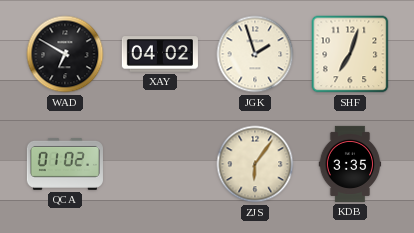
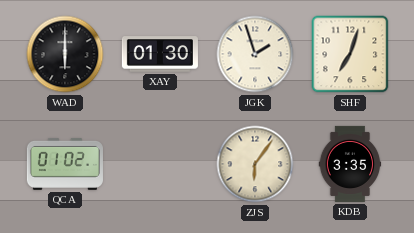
WAD: 6:50 -> 6:00 (65, 54)
XAY: 04:02 -> 01:30 (160, 54)
